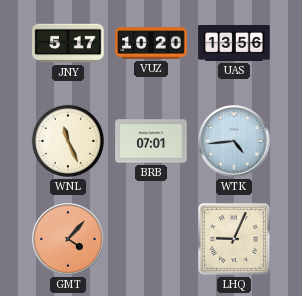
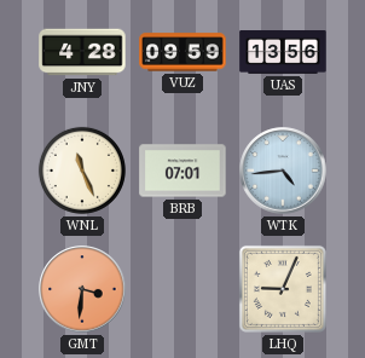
JNY: 5:17 -> 4:28 (82, 52)
VUZ: 10:20 -> 09:59 (182, 52)
GMT: 4:07 -> 3:31 (82, 289)
